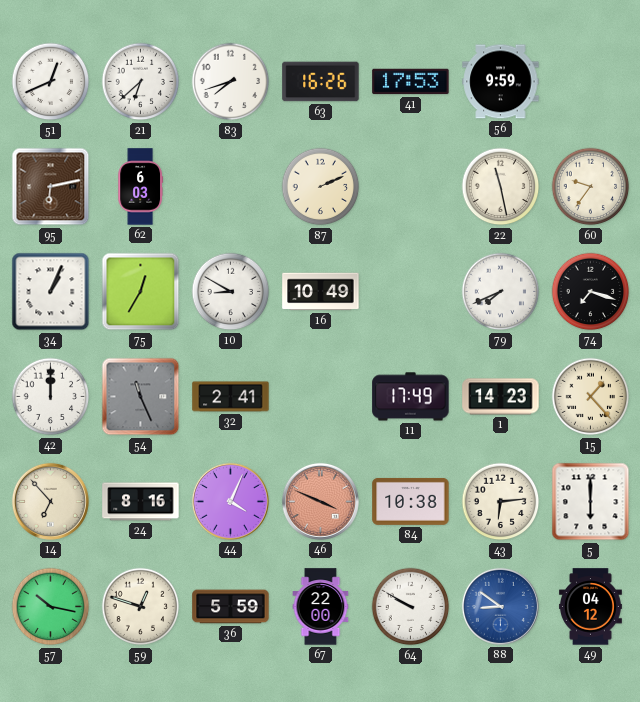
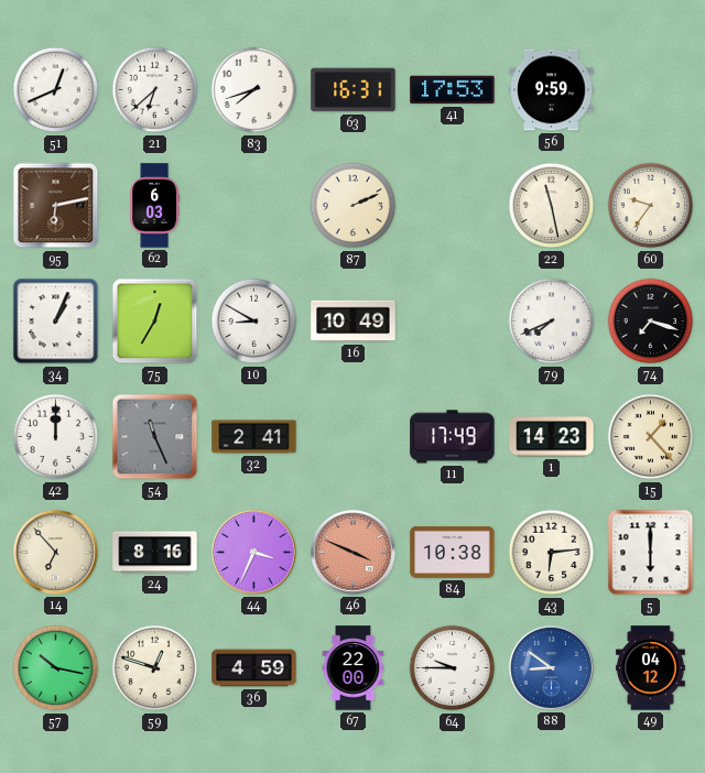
63: 16:26 -> 16:31 (354, 90)
44: 4:04 -> 3:34 (253, 552)
36: 5:59 -> 4:59 (254, 668)
64: 9:50 -> 9:45 (453, 668)
